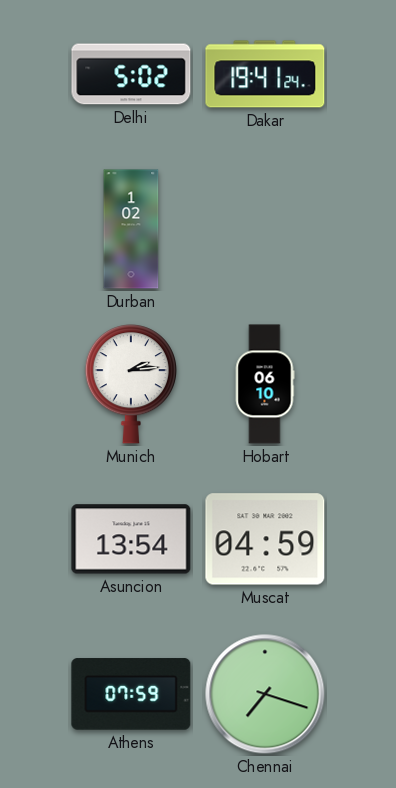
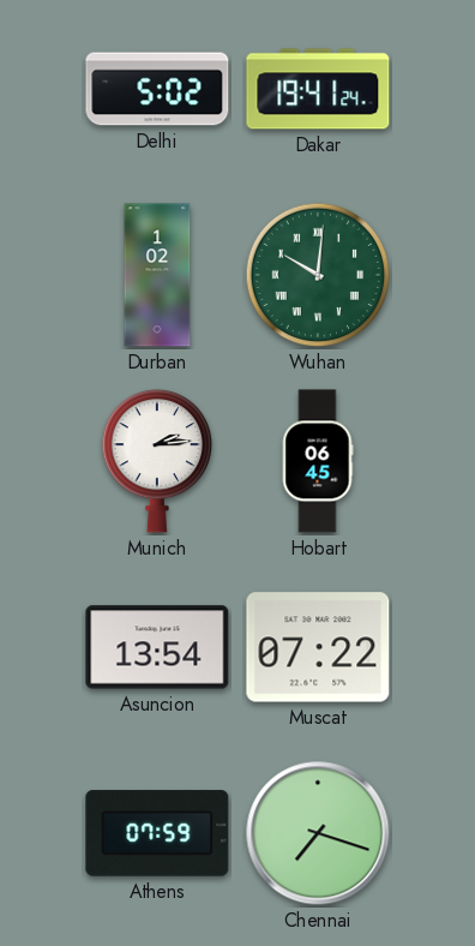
Wuhan: none -> 10:01 (318, 275)
Hobart: 06:10 -> 06:45 (318, 461)
Muscat: 04:59 -> 07:22 (318, 647)
